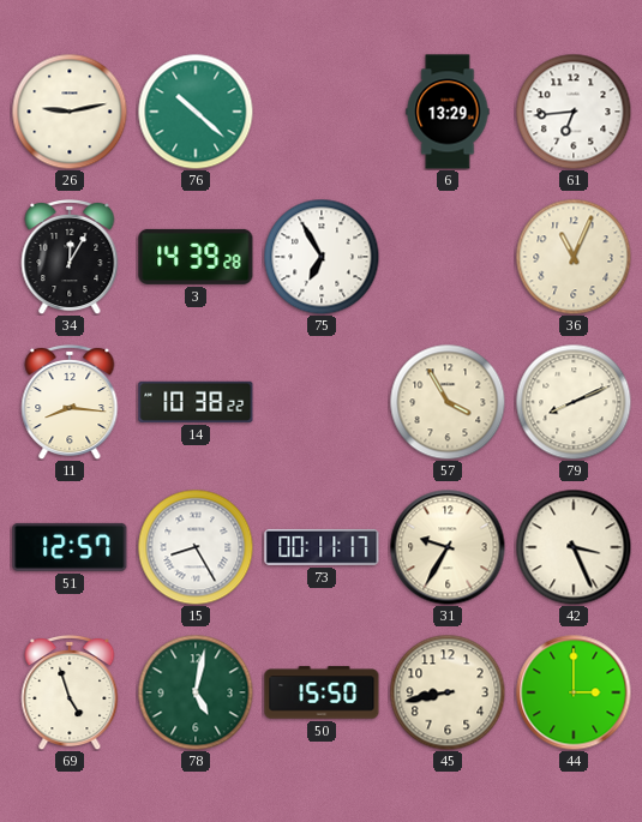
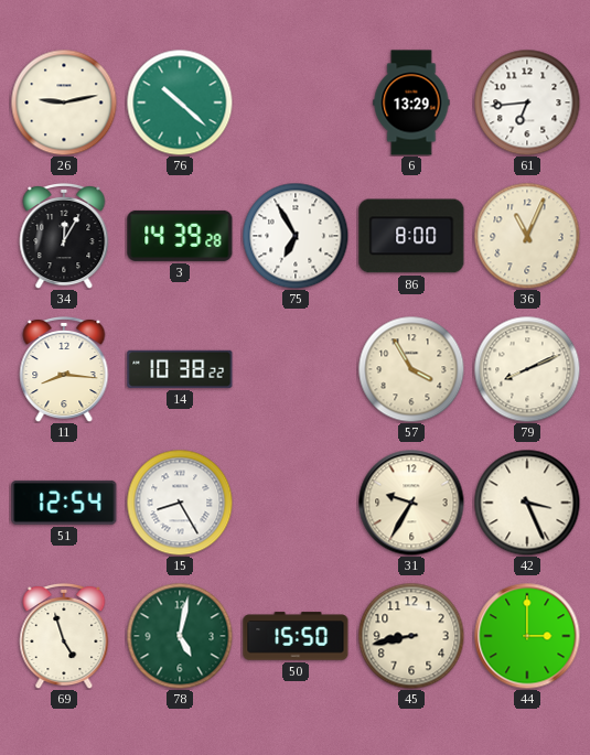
86: none -> 8:00 (411, 236)
51: 12:57 -> 12:54 (64, 503)
73: 00:11 -> none (322, 547)
